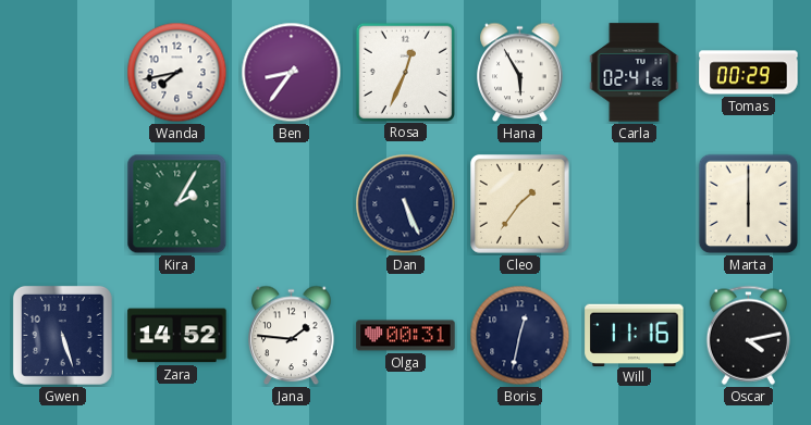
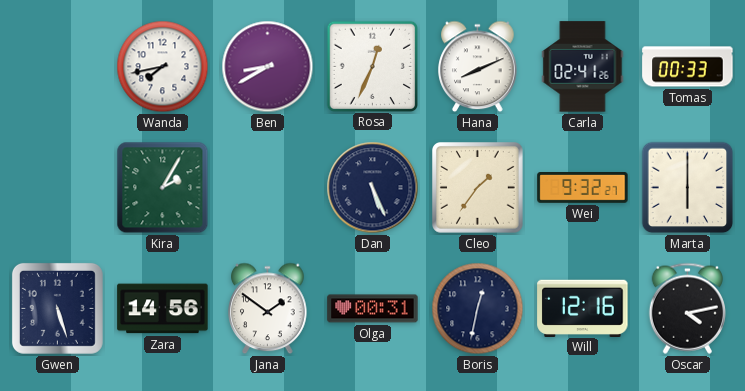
Ben: 8:36 -> 8:40 (268, 67)
Hana: 5:55 -> 8:11 (478, 67)
Tomas: 00:29 -> 00:33 (688, 67)
Wei: none -> 9:32 (583, 188)
Zara: 14:52 -> 14:56 (163, 309)
Jana: 1:46 -> 1:51 (268, 309)
Will: 11:16 -> 12:16 (583, 308)
